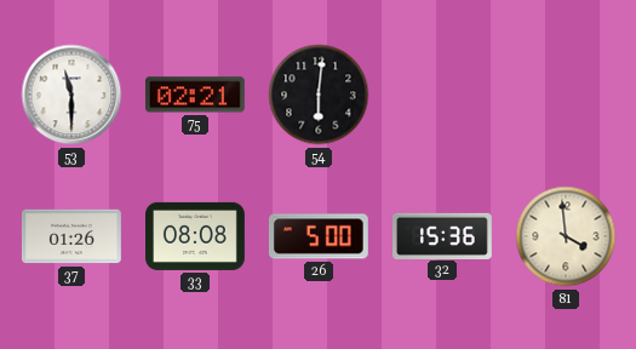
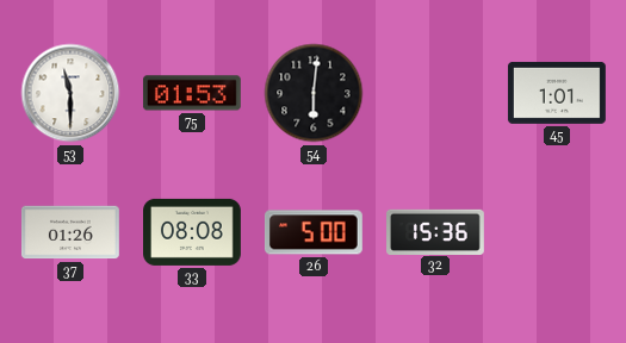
75: 02:21 -> 01:53 (192, 93)
45: none -> 1:01 (557, 93)
81: 3:59 -> none (566, 236)
